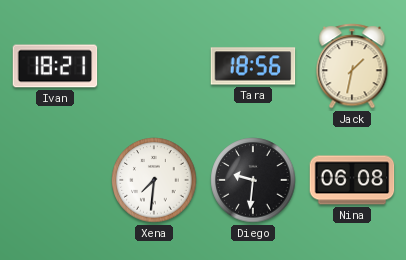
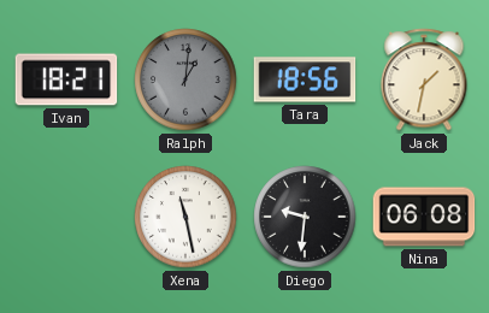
Ralph: none -> 1:01 (185, 79)
Xena: 7:31 -> 11:28 (185, 217)
